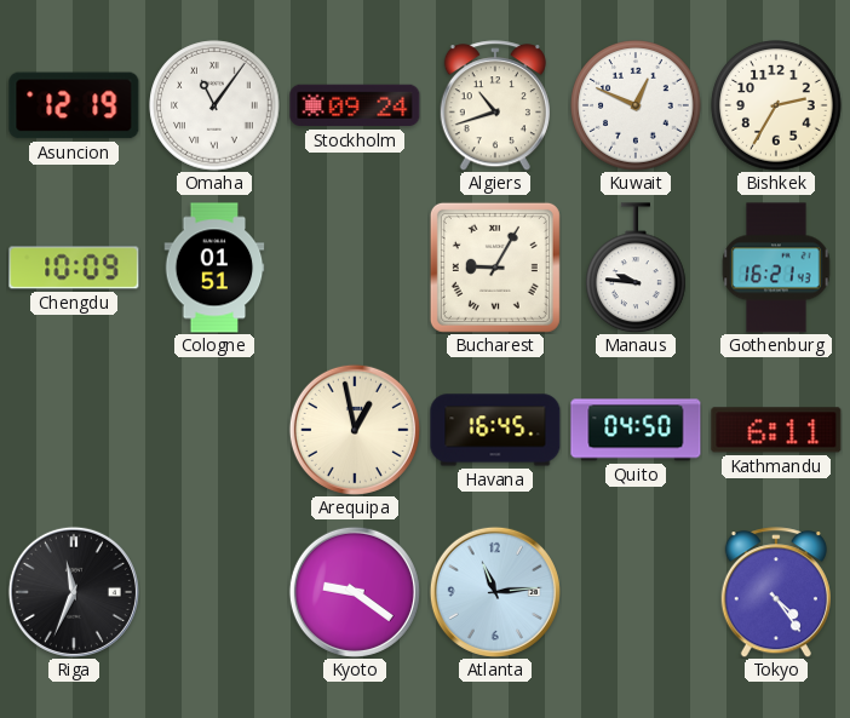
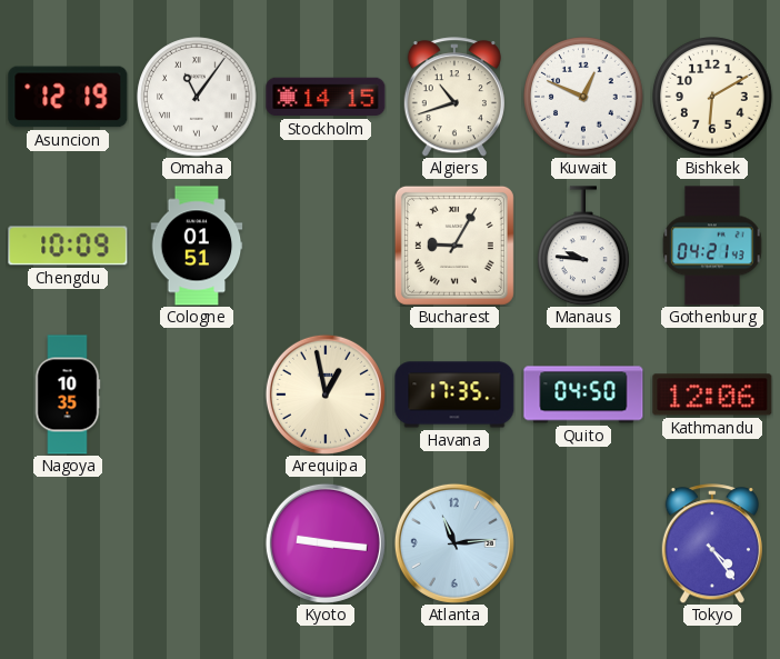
Stockholm: 09:24 -> 14:15 (326, 97)
Bishkek: 2:35 -> 6:10 (712, 97)
Gothenburg: 16:21 -> 04:21 (712, 246)
Nagoya: none -> 10:35 (68, 395)
Havana: 16:45 -> 17:35 (454, 395)
Kathmandu: 6:11 -> 12:06 (712, 395)
Riga: 11:34 -> none (74, 592)
Kyoto: 9:21 -> 9:16 (326, 543)
